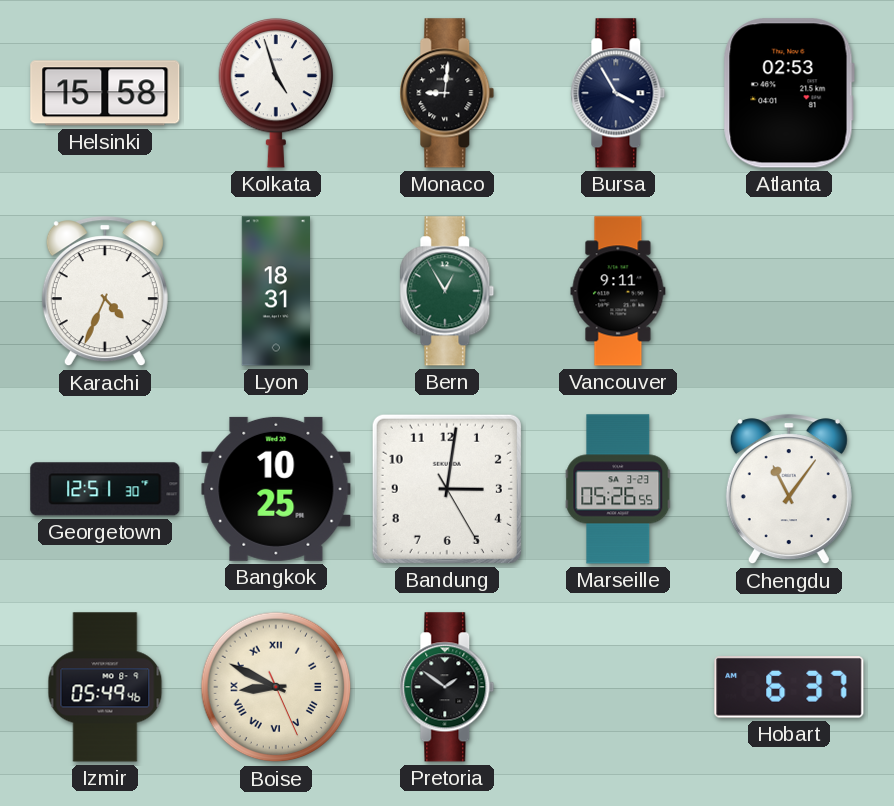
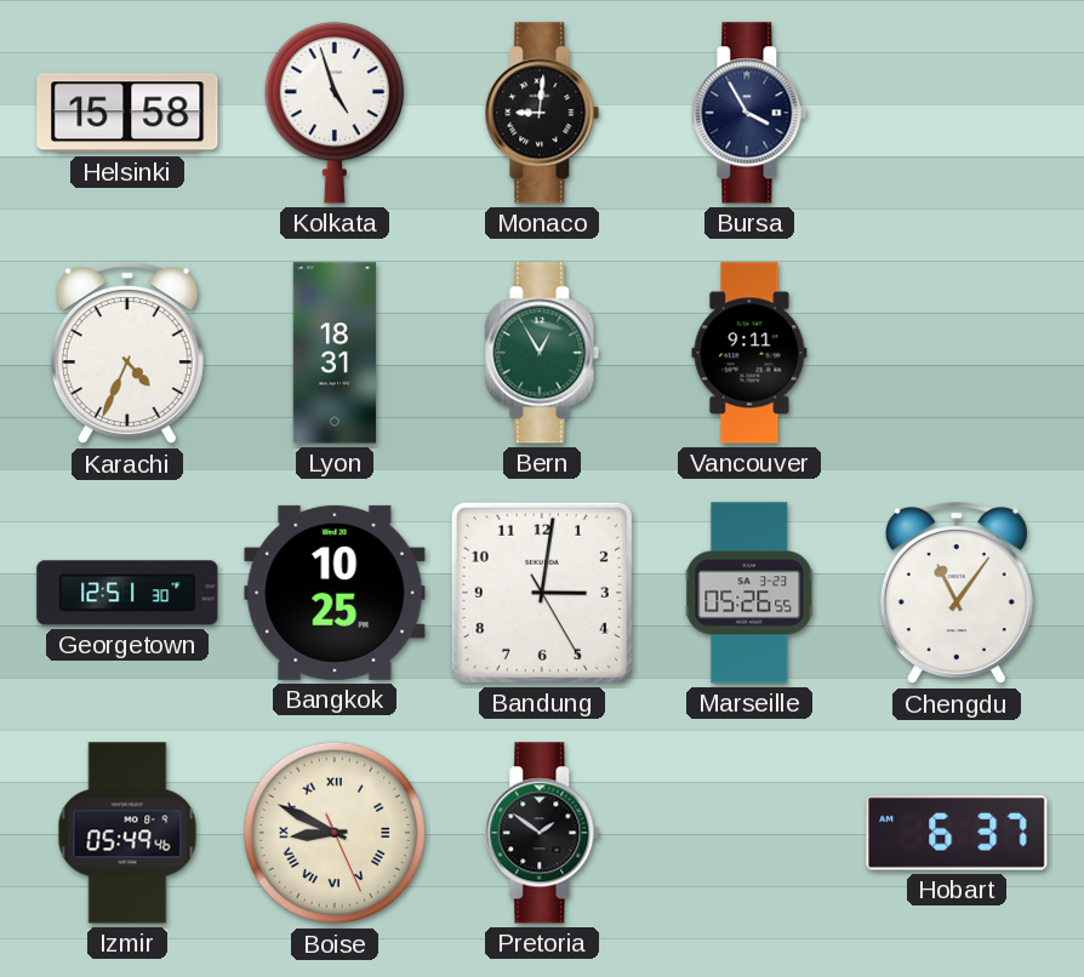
Atlanta: 02:53 -> none (789, 93)
